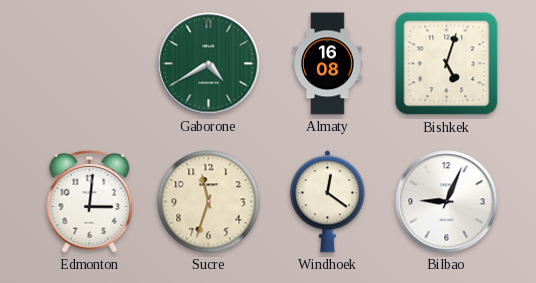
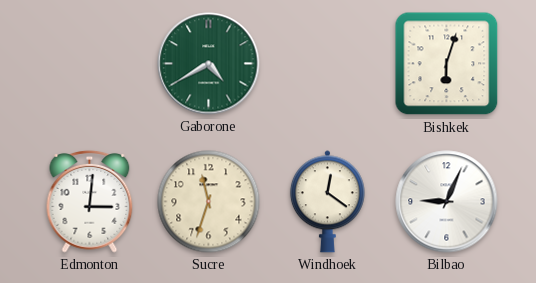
Almaty: 16:08 -> none (328, 64)
Bishkek: 5:03 -> 6:03 (447, 64)
